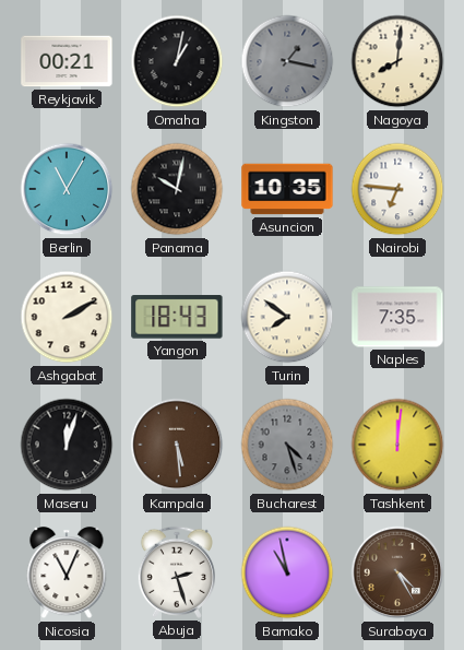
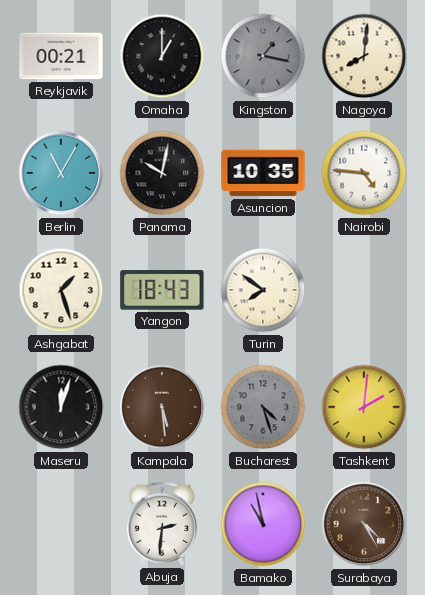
Omaha: 1:02 -> 1:00 (162, 56)
Nairobi: 6:46 -> 4:46 (364, 173)
Ashgabat: 2:10 -> 1:27 (61, 290)
Naples: 7:35 -> none (397, 317)
Tashkent: 12:01 -> 2:01 (364, 407)
Nicosia: 11:04 -> none (67, 574)
Abuja: 2:27 -> 2:31 (162, 524)
